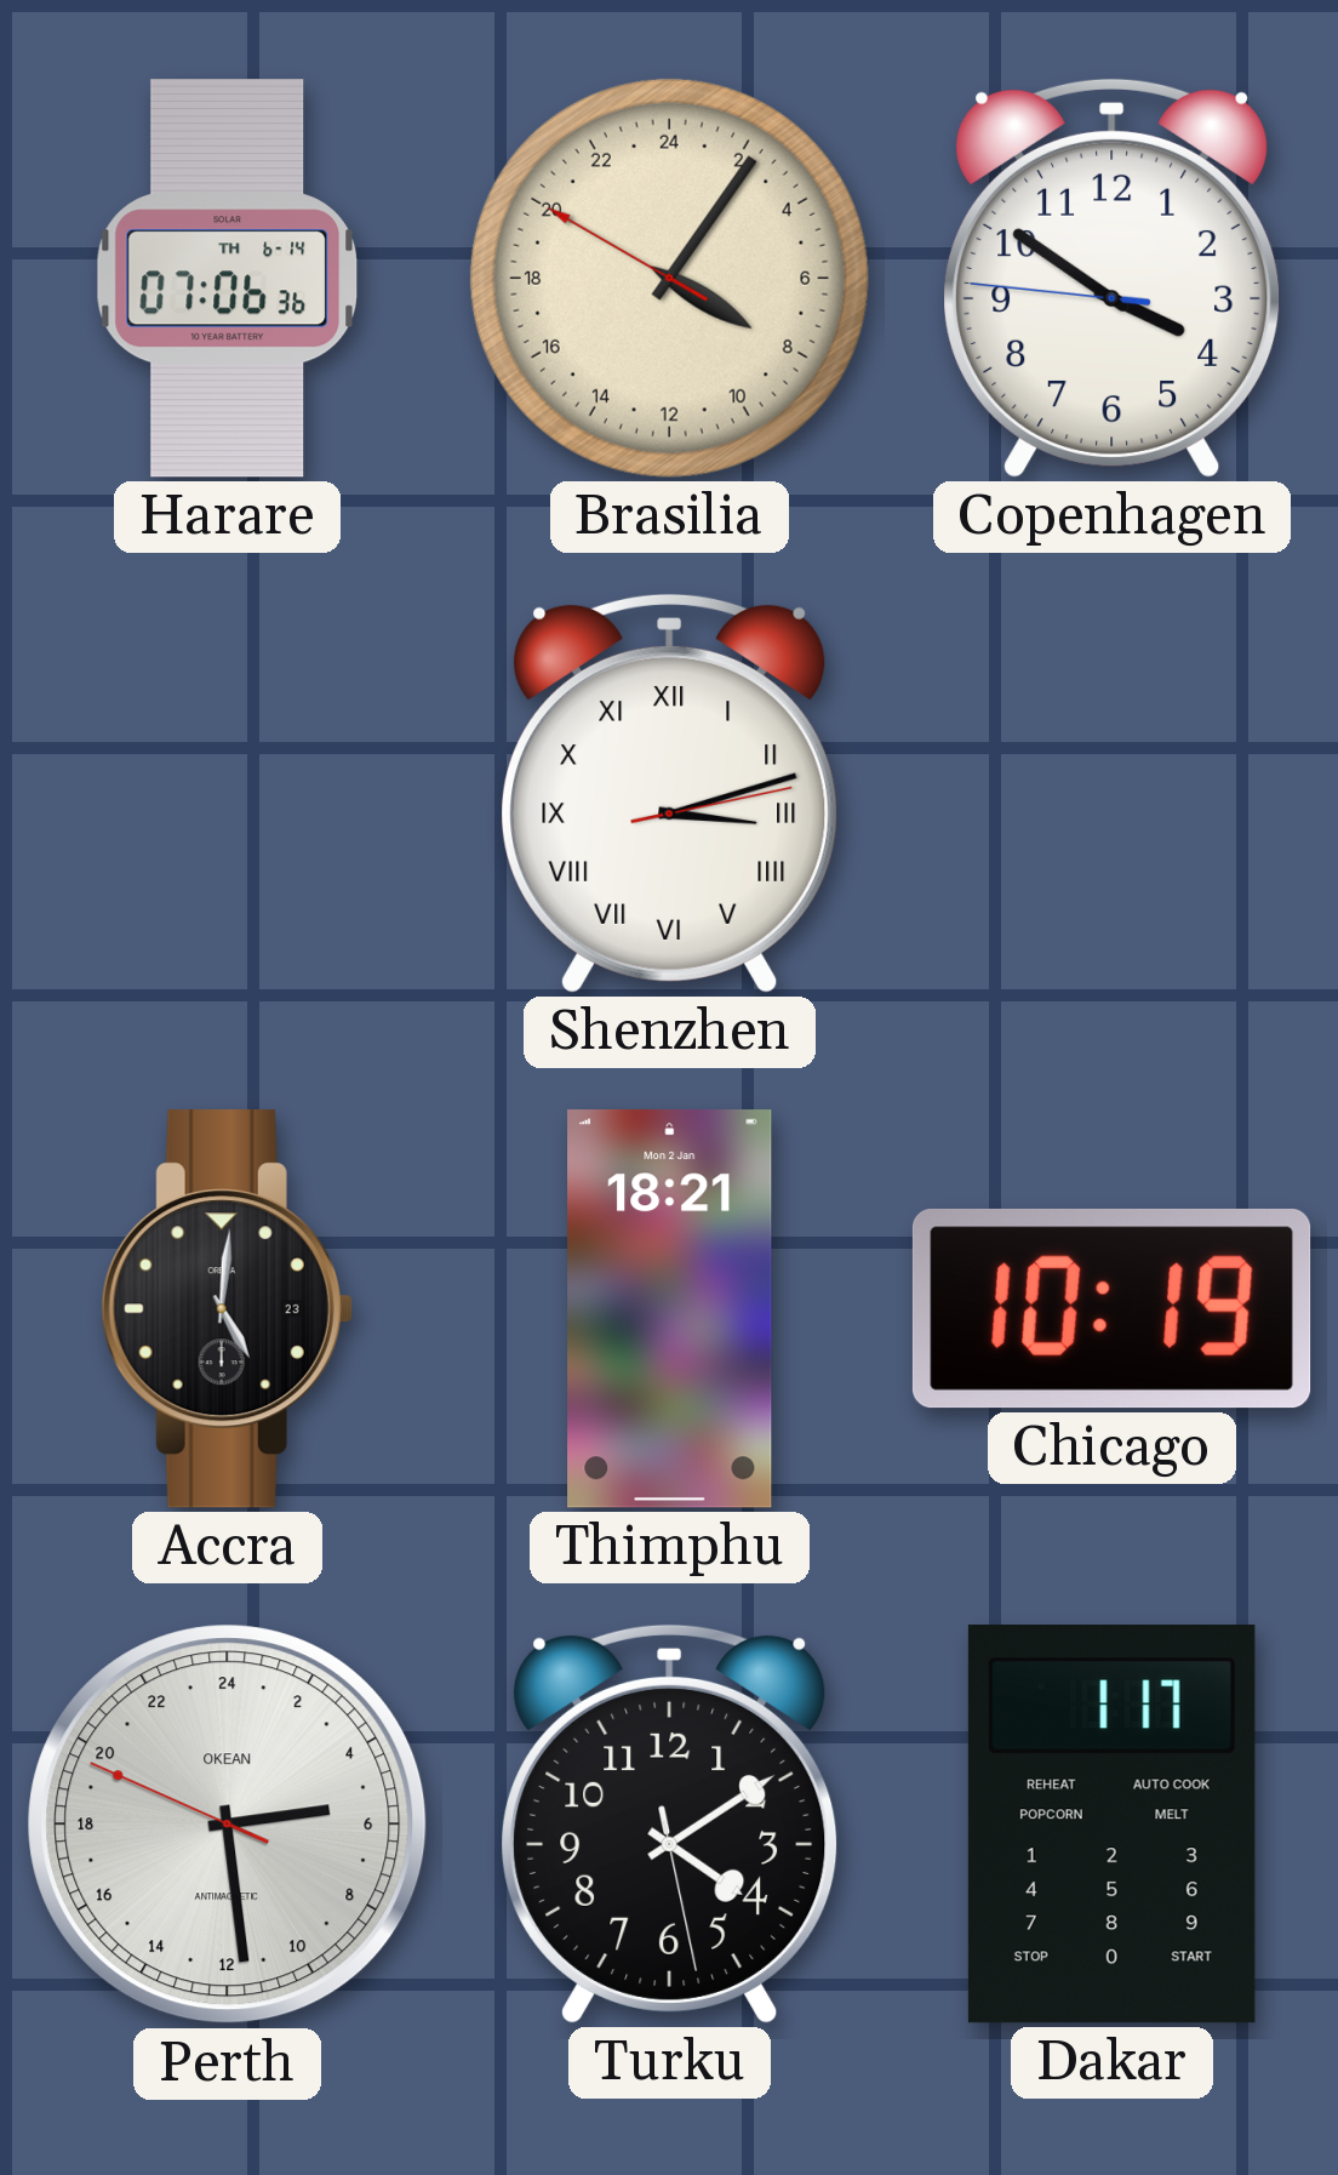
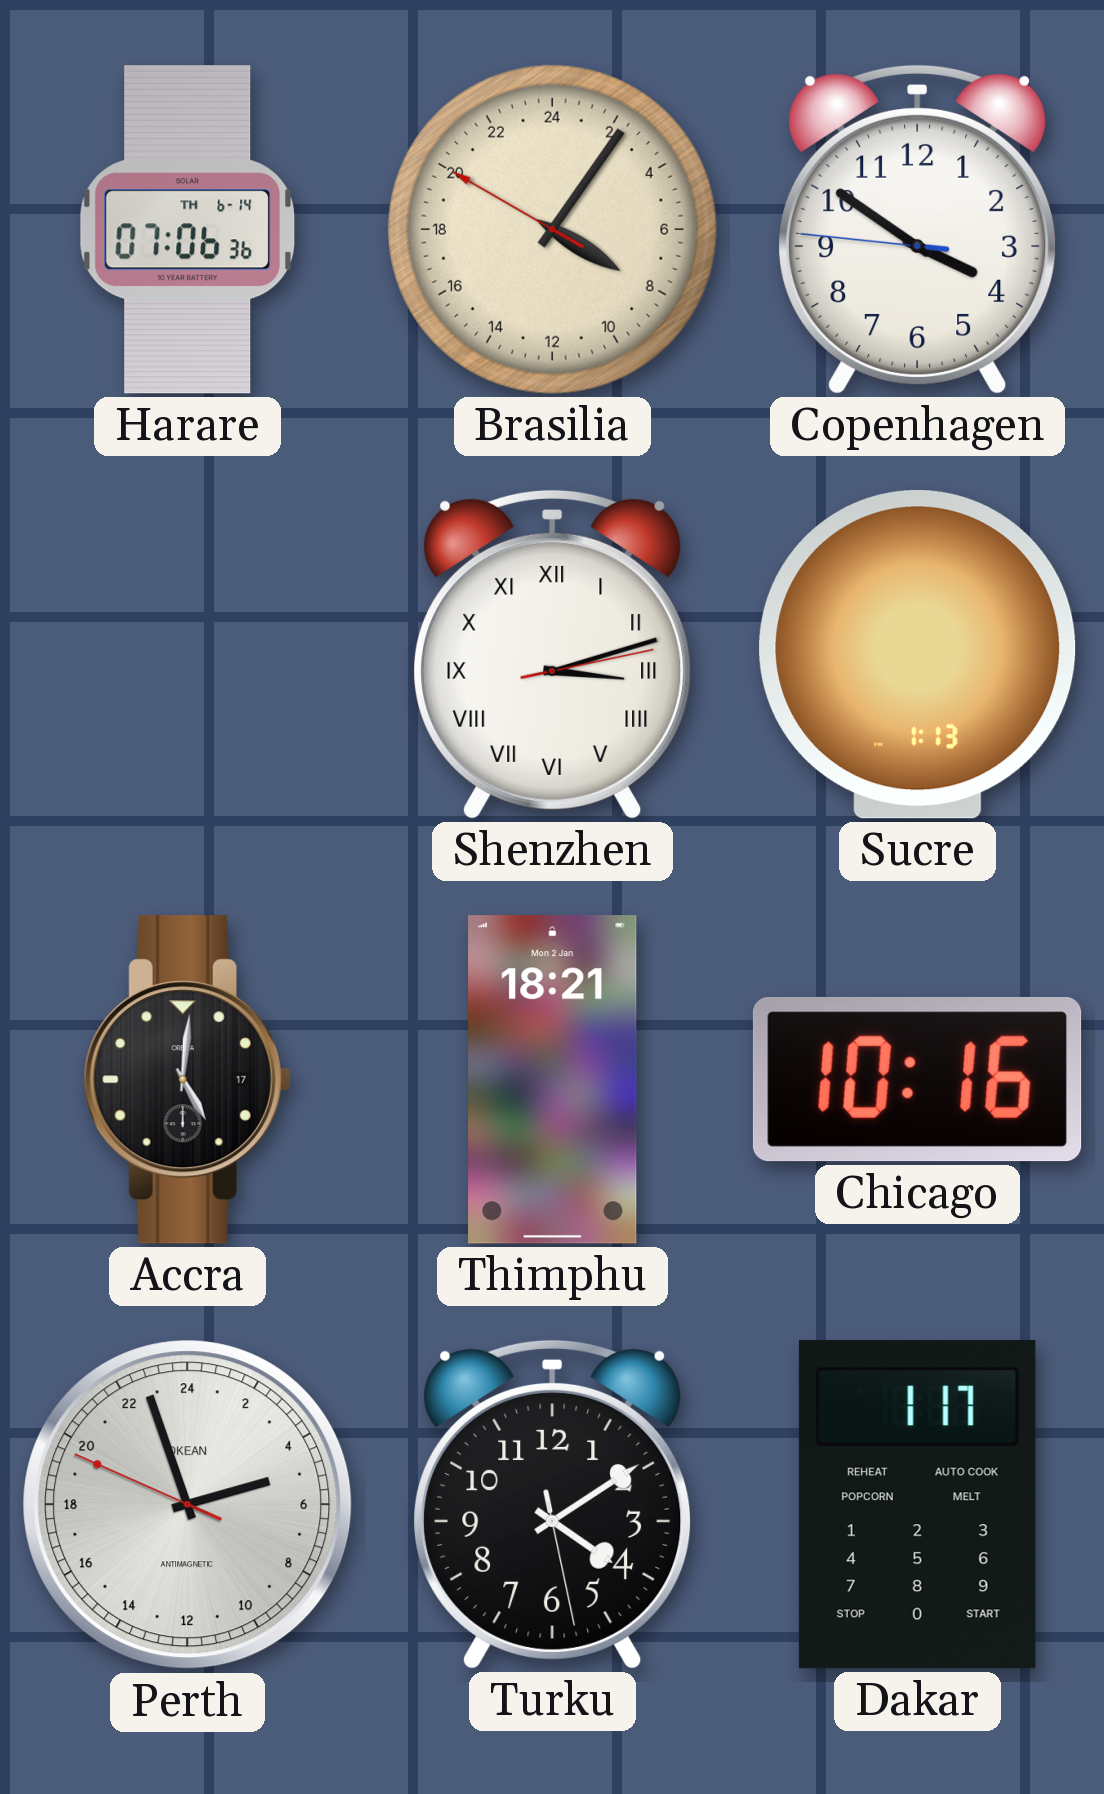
Sucre: none -> 1:13 (918, 655)
Accra date: 23 -> 17 (187, 1080)
Chicago: 10:19 -> 10:16 (917, 1079)
Perth: 5:28 -> 4:56 (188, 1505)
